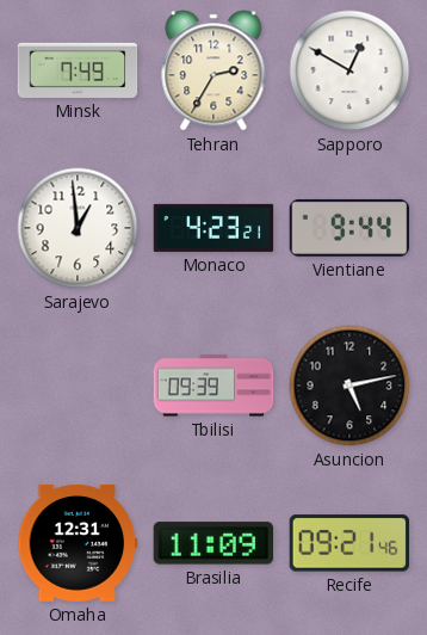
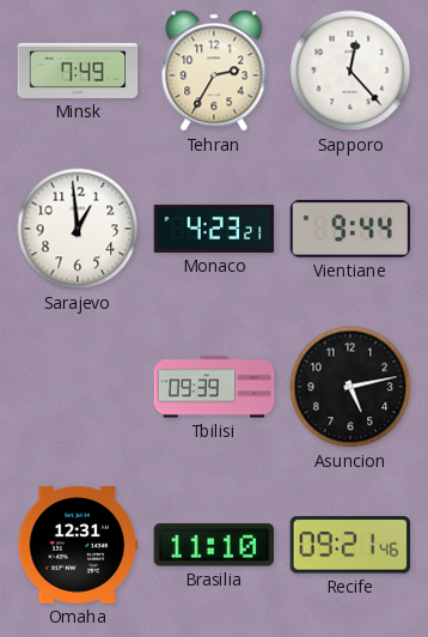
Sapporo: 12:50 -> 12:23 (350, 71)
Brasilia: 11:09 -> 11:10 (213, 545)
